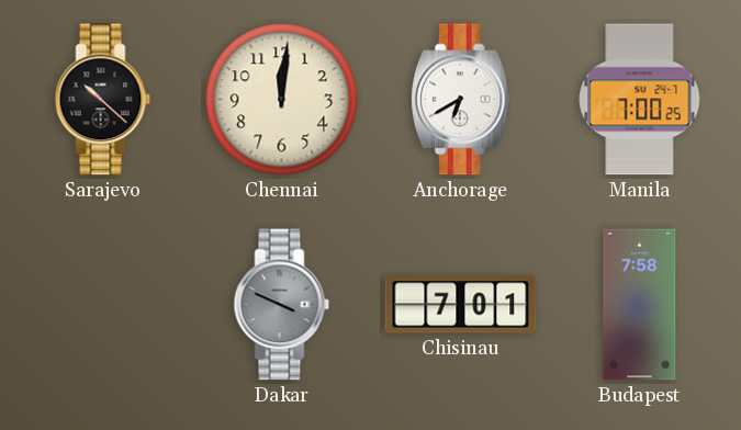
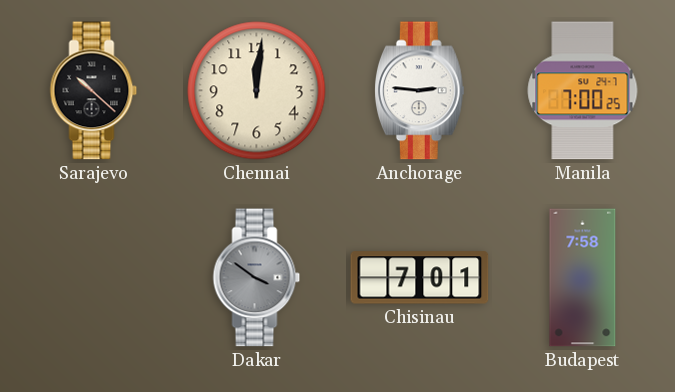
Anchorage: 6:40 -> 2:46 (419, 91)
Dakar: 3:49 -> 3:51 (257, 278)
